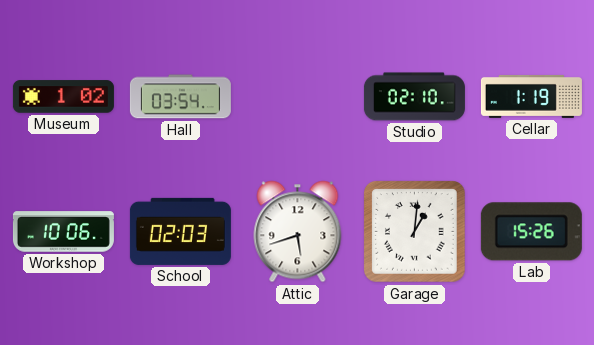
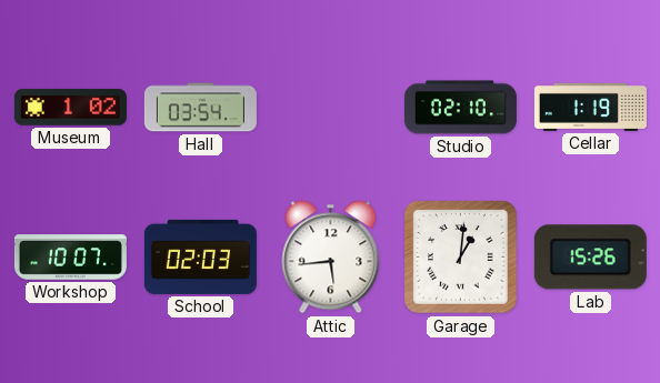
Workshop: 10:06 -> 10:07 (70, 258)
Attic: 5:42 -> 5:44 (331, 258)
